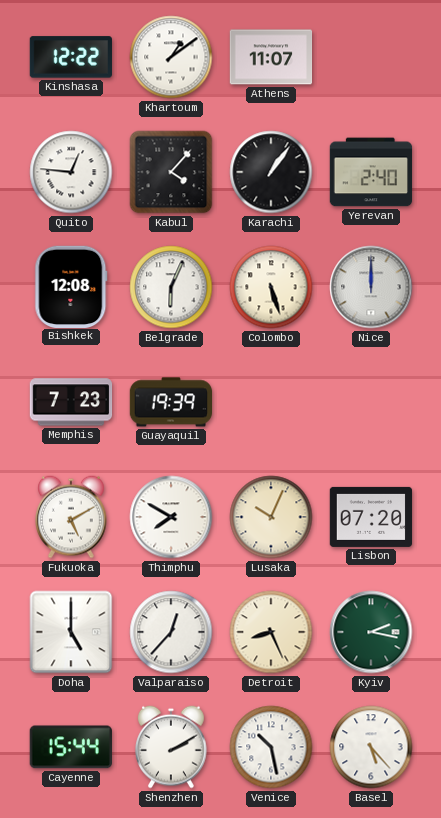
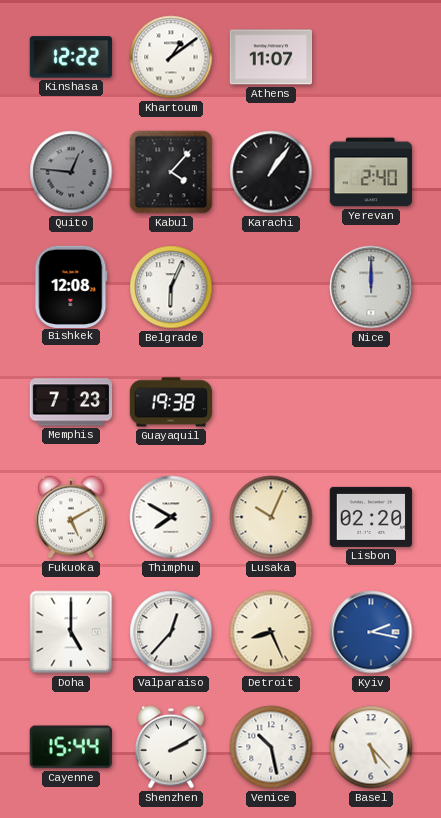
Quito dial: white -> grey (71, 172)
Colombo: 5:27 -> none (271, 287)
Guayaquil: 19:39 -> 19:38 (171, 402)
Lisbon: 07:20 -> 02:20 (371, 517)
Kyiv dial: green -> blue (371, 632)
